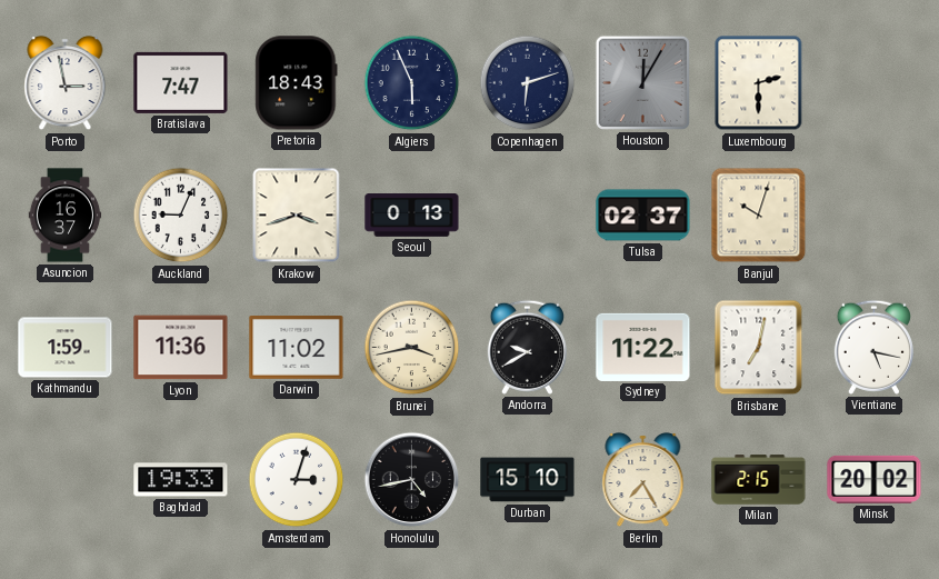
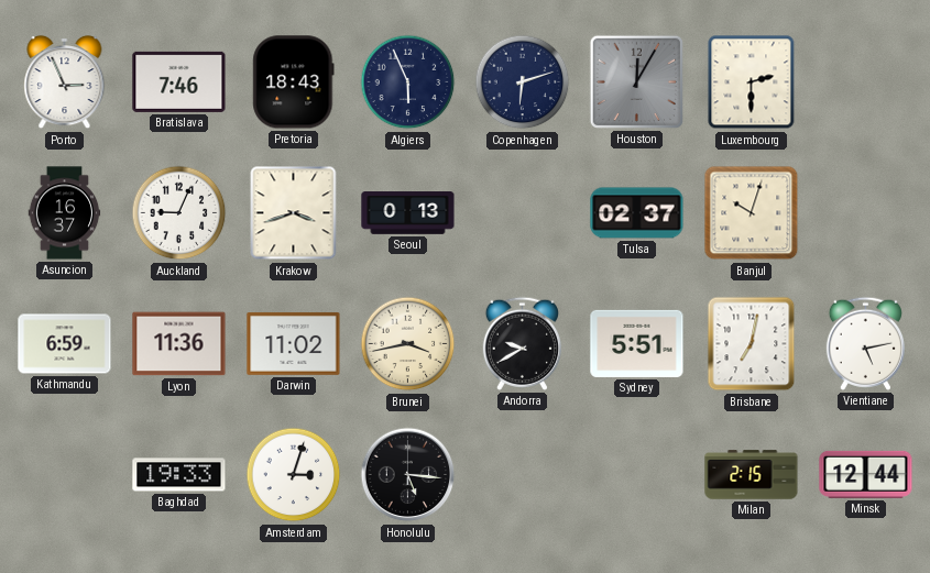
Porto: 2:58 -> 2:56 (65, 82)
Bratislava: 7:47 -> 7:46 (179, 81)
Kathmandu: 1:59 -> 6:59 (65, 344)
Sydney: 11:22 -> 5:51 (637, 343)
Vientiane: 5:17 -> 5:13 (865, 343)
Honolulu: 4:43 -> 5:16 (408, 475)
Durban: 15:10 -> none (528, 480)
Berlin: 7:25 -> none (643, 480)
Minsk: 20:02 -> 12:44 (866, 474)
